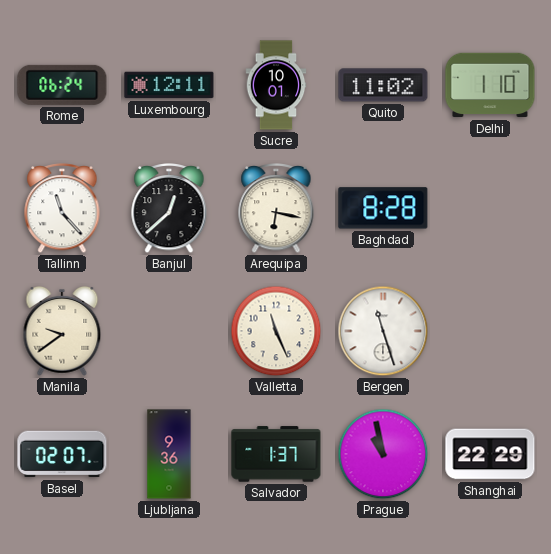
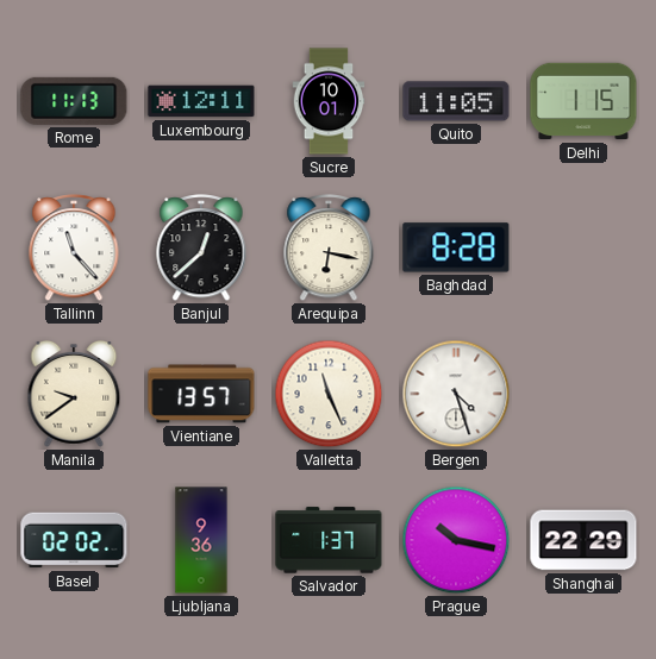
Rome: 06:24 -> 11:13 (74, 101)
Quito: 11:02 -> 11:05 (456, 101)
Delhi: 1:10 -> 1:15 (583, 101)
Vientiane: none -> 13:57 (201, 394)
Bergen: 11:27 -> 4:27 (456, 394)
Basel: 02:07 -> 02:02 (74, 540)
Prague: 10:58 -> 10:17 (456, 540)
